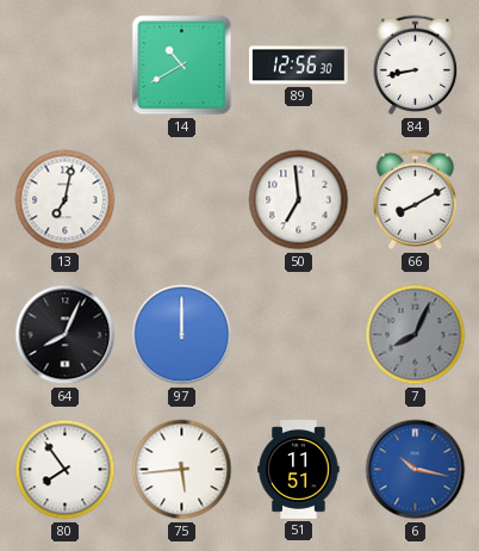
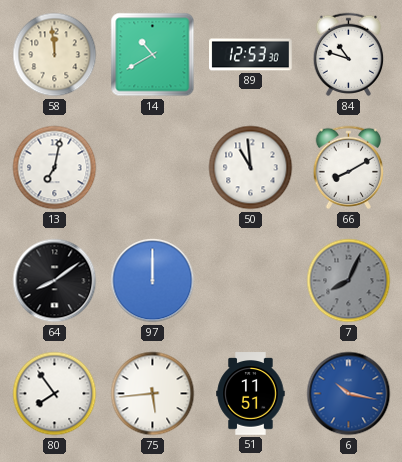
58: none -> 11:59 (55, 55)
89: 12:56 -> 12:53 (251, 55)
84: 8:43 -> 10:48 (349, 55)
50: 6:59 -> 10:59 (251, 168)
64: 8:04 -> 8:09 (55, 281)
